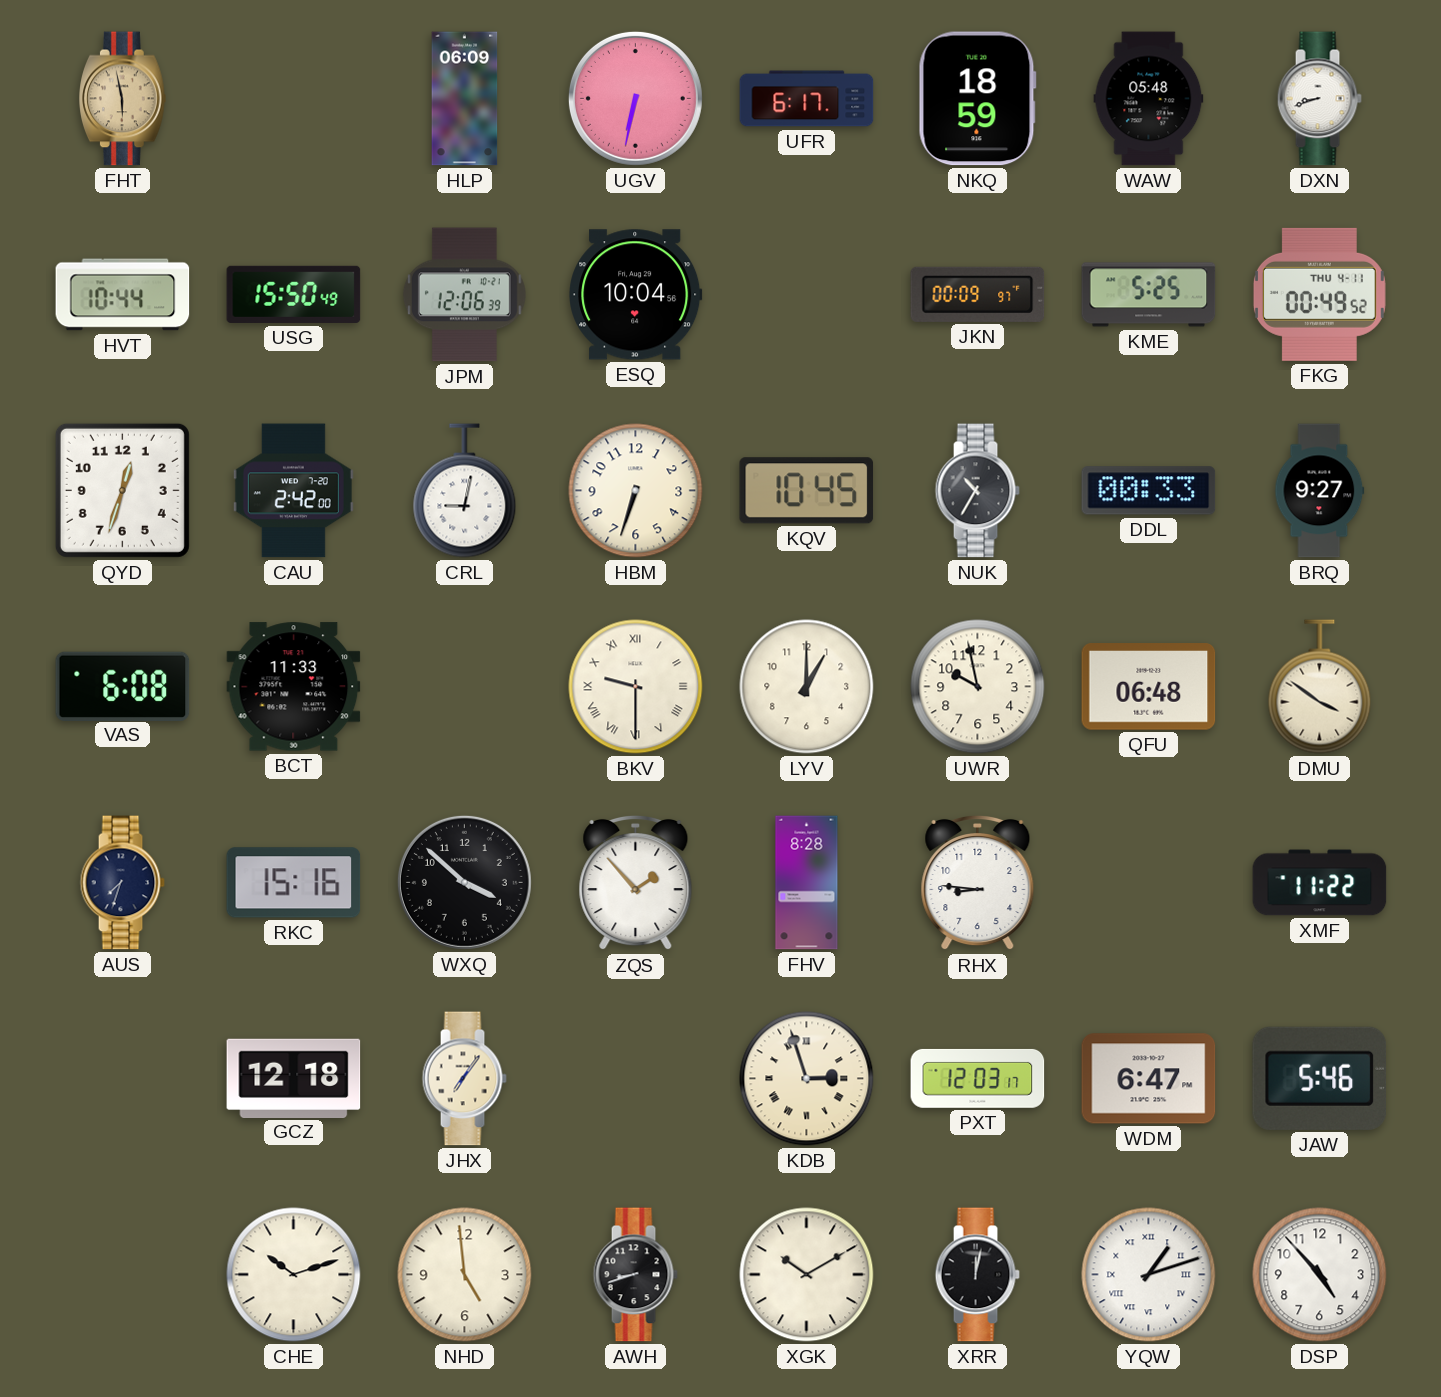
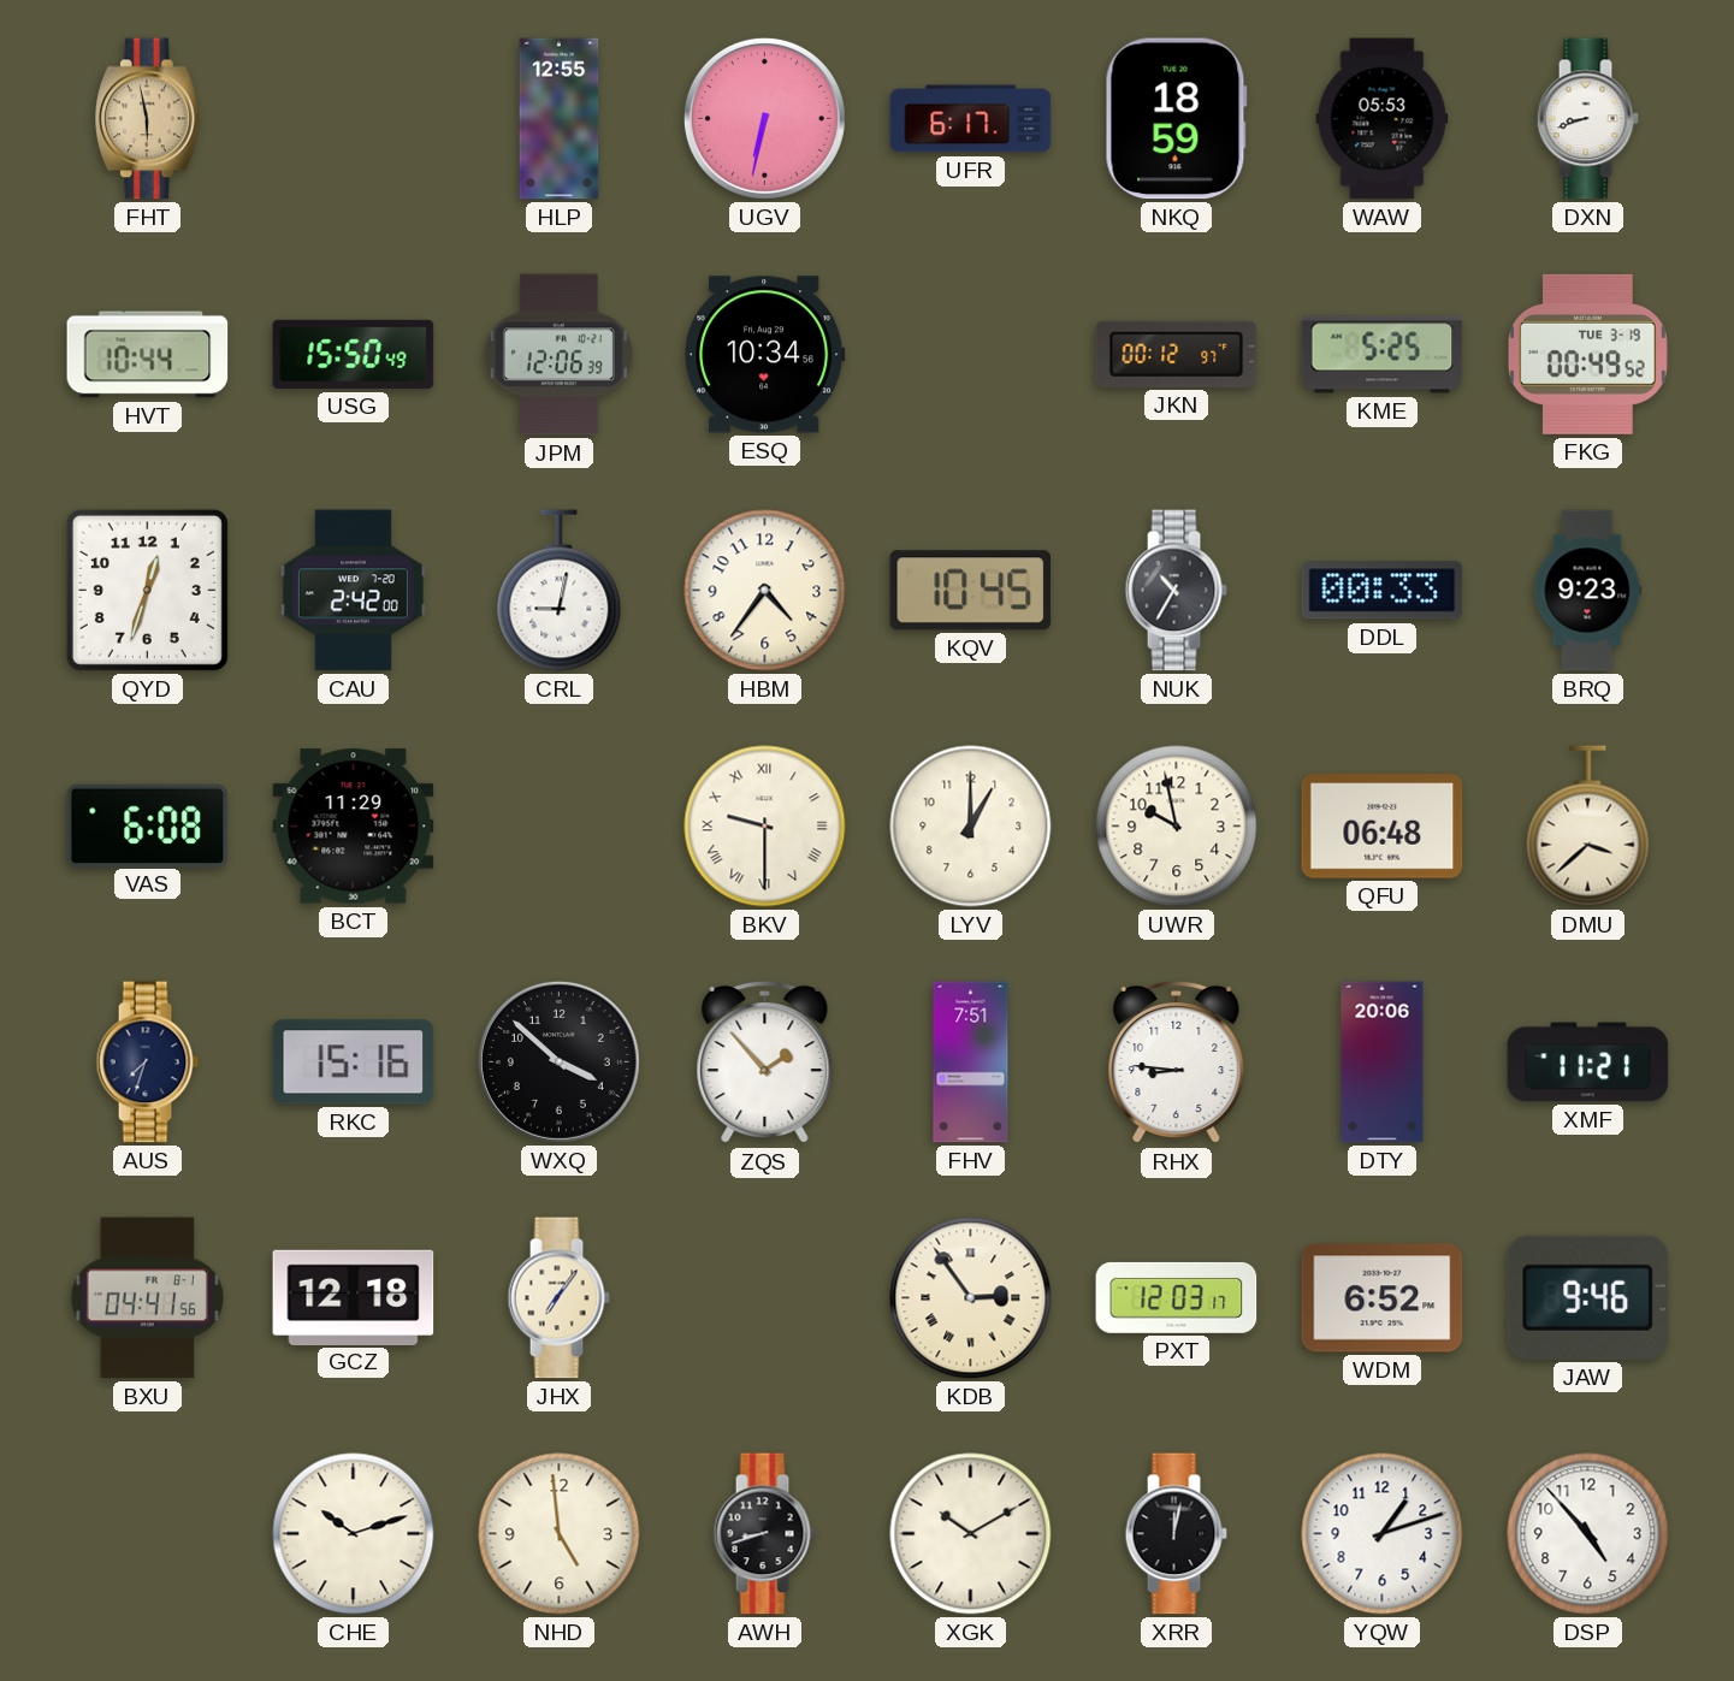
HLP: 06:09 -> 12:55 (560, 119)
WAW: 05:48 -> 05:53 (1383, 119)
ESQ: 10:04 -> 10:34 (765, 355)
JKN: 00:09 -> 00:12 (1177, 354)
FKG date: THU 4-11 -> TUE 3-19 (1587, 354)
HBM: 6:33 -> 4:36 (765, 591)
BRQ: 9:27 -> 9:23 (1588, 591)
BCT: 11:33 -> 11:29 (354, 827)
DMU: 3:51 -> 3:38 (1588, 827)
FHV: 8:28 -> 7:51 (971, 1063)
DTY: none -> 20:06 (1383, 1063)
XMF: 11:22 -> 11:21 (1588, 1063)
BXU: none -> 04:41 (147, 1298)
KDB: 2:57 -> 2:54 (971, 1298)
WDM: 6:47 -> 6:52 (1383, 1298)
JAW: 5:46 -> 9:46 (1588, 1297)
YQW numerals: Roman -> Arabic (1383, 1534)
